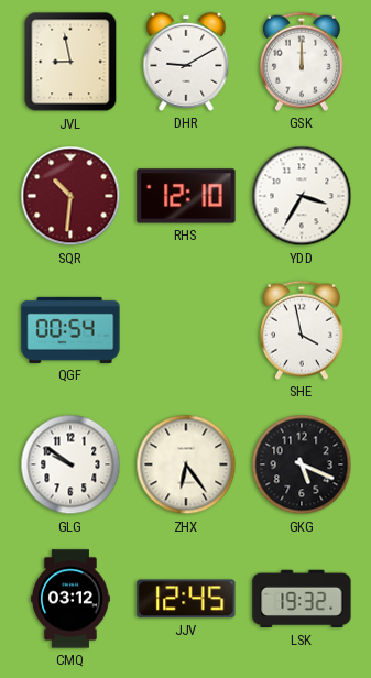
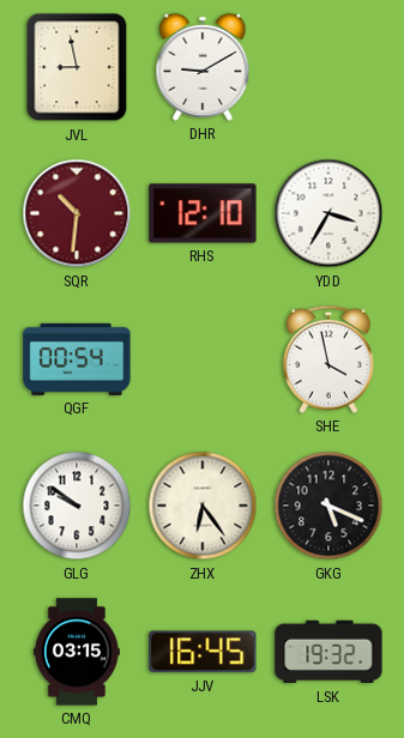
GSK: 12:00 -> none (302, 62)
CMQ: 03:12 -> 03:15 (77, 652)
JJV: 12:45 -> 16:45 (203, 652)
